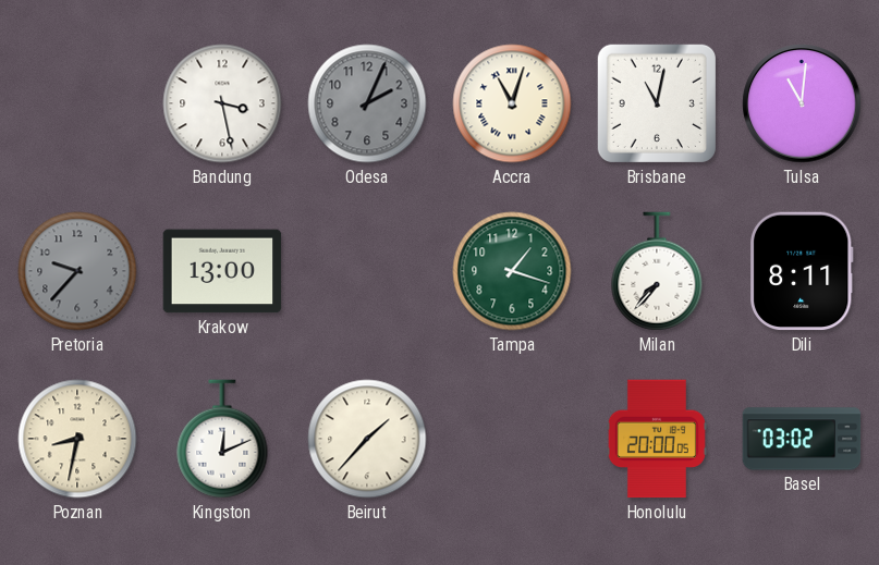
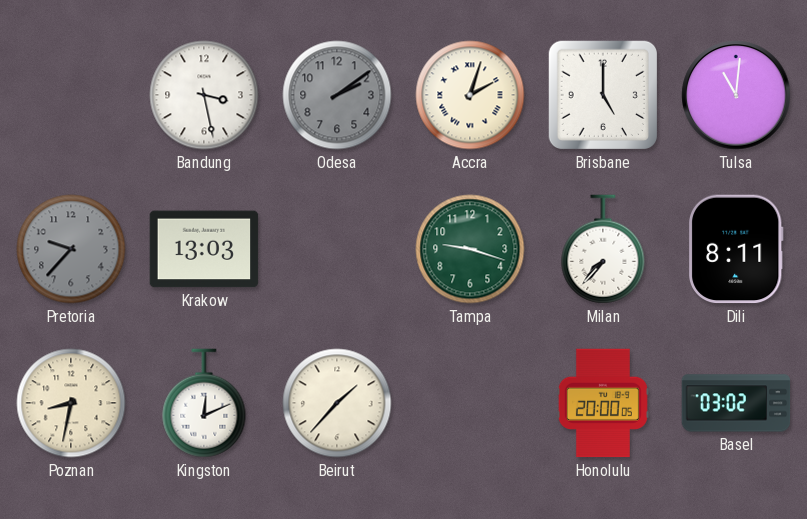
Odesa: 2:04 -> 2:09 (337, 95)
Accra: 11:03 -> 2:03 (470, 95)
Brisbane: 11:02 -> 5:00 (603, 95)
Krakow: 13:00 -> 13:03 (204, 249)
Tampa: 1:18 -> 9:18 (470, 249)
